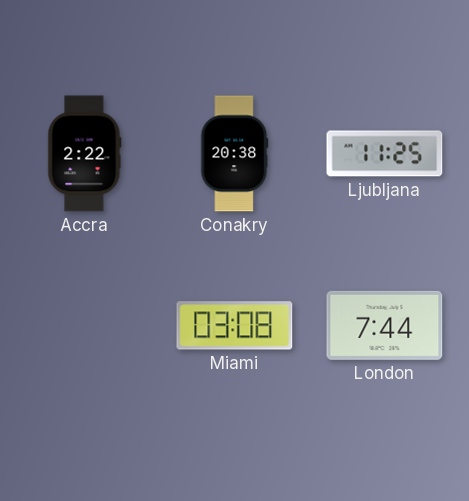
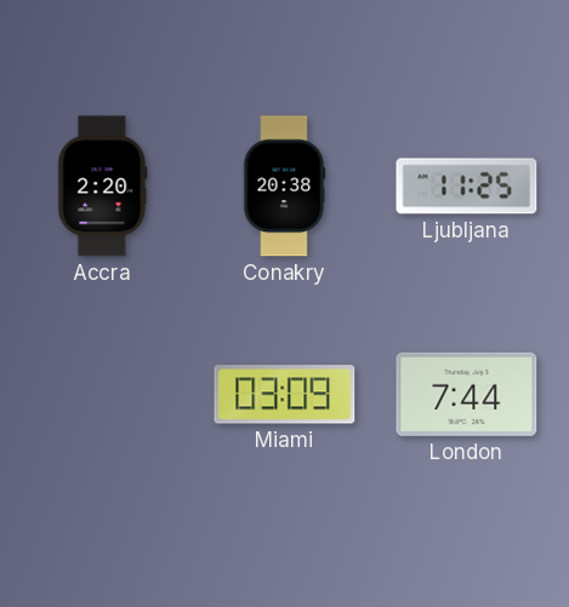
Accra: 2:22 -> 2:20 (103, 187)
Miami: 03:08 -> 03:09 (285, 395)
